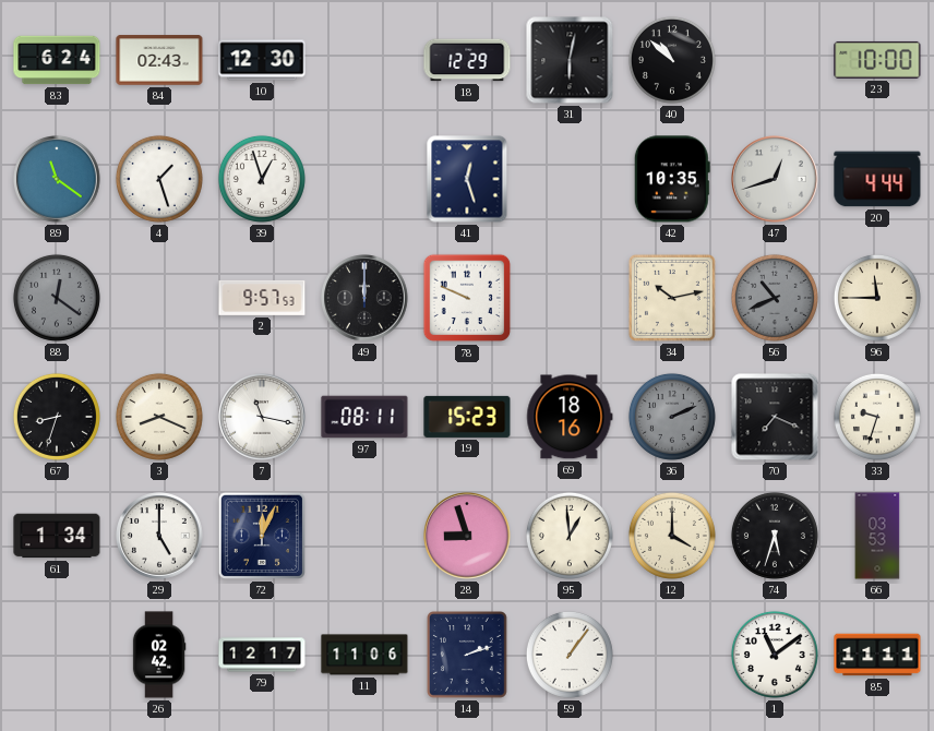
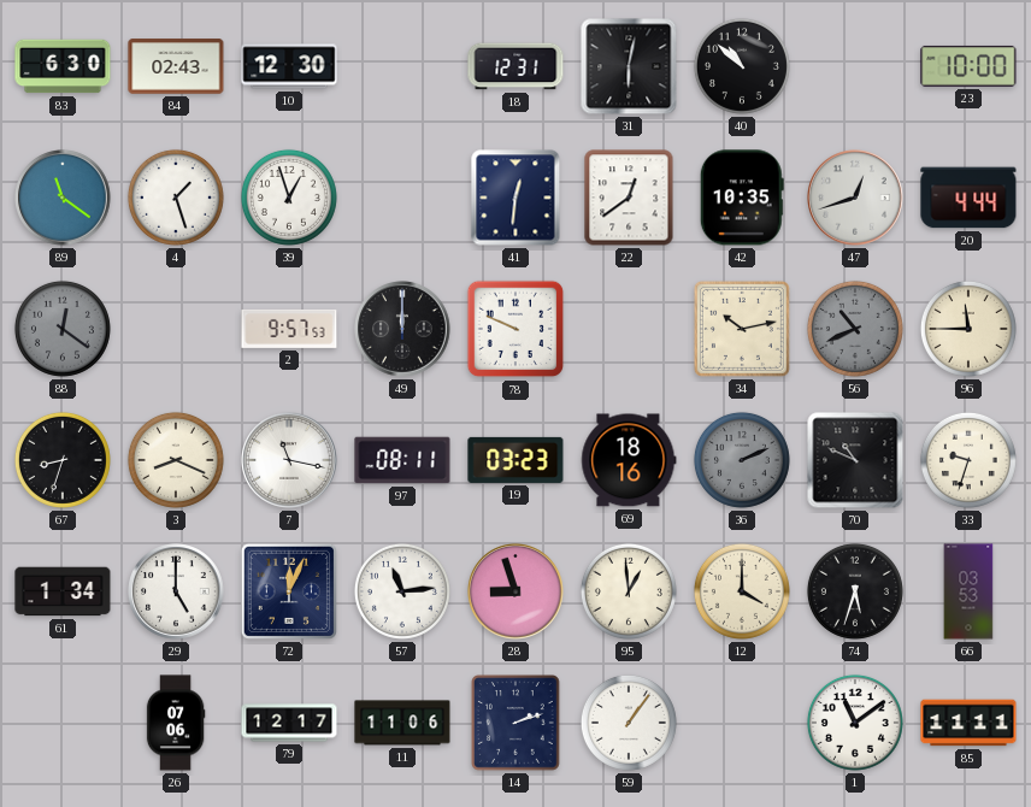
83: 6:24 -> 6:30 (63, 66)
18: 12:29 -> 12:31 (515, 66)
41: 12:27 -> 12:31 (515, 198)
22: none -> 12:39 (629, 198)
19: 15:23 -> 03:23 (515, 460)
70: 7:19 -> 10:49 (855, 460)
57: none -> 11:14 (402, 591)
26: 02:42 -> 07:06 (176, 723)
